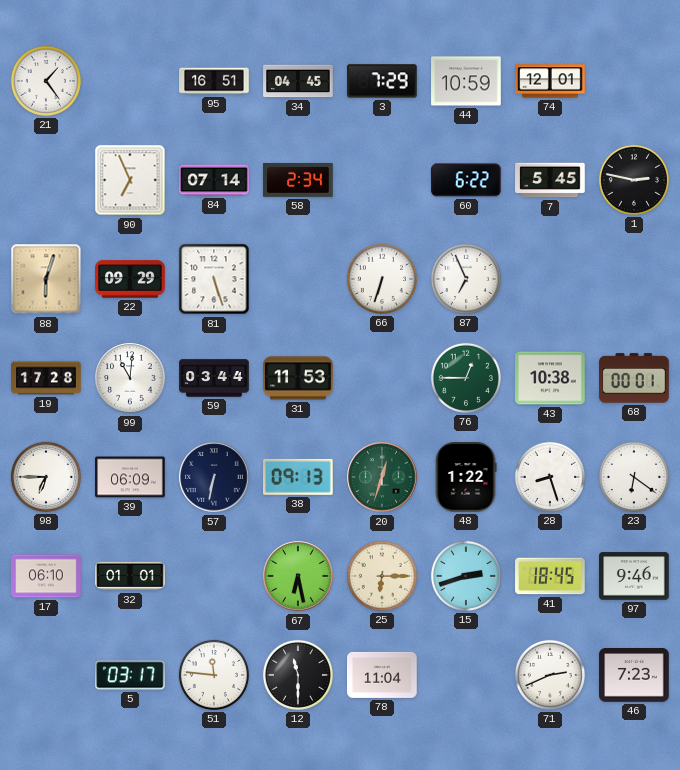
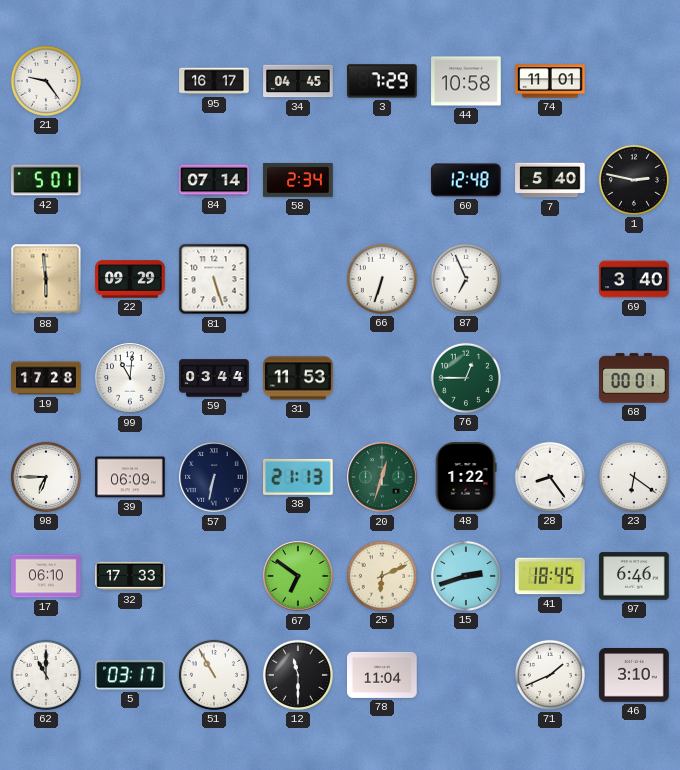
21: 1:24 -> 9:24 (46, 81)
95: 16:51 -> 16:17 (214, 81)
44: 10:59 -> 10:58 (466, 81)
74: 12:01 -> 11:01 (550, 81)
42: none -> 5:01 (46, 180)
90: 6:56 -> none (130, 180)
60: 6:22 -> 12:48 (467, 180)
7: 5:45 -> 5:40 (550, 180)
88: 6:03 -> 5:59 (46, 279)
69: none -> 3:40 (634, 279)
43: 10:38 -> none (550, 378)
38: 09:13 -> 21:13 (299, 477)
28: 8:27 -> 8:24 (550, 477)
32: 01:01 -> 17:33 (130, 576)
67: 6:28 -> 6:51 (298, 576)
25: 6:15 -> 6:11 (382, 576)
97: 9:46 -> 6:46 (634, 576)
62: none -> 11:00 (46, 675)
51: 11:46 -> 10:55 (214, 675)
71: 2:41 -> 1:41 (550, 675)
46: 7:23 -> 3:10 (634, 676)
